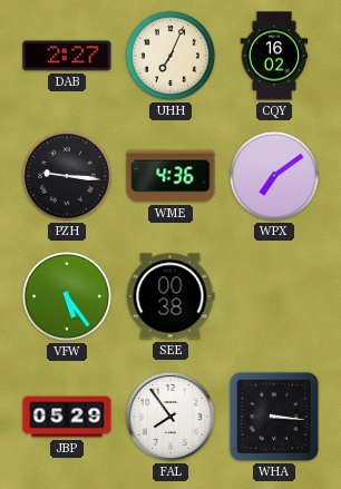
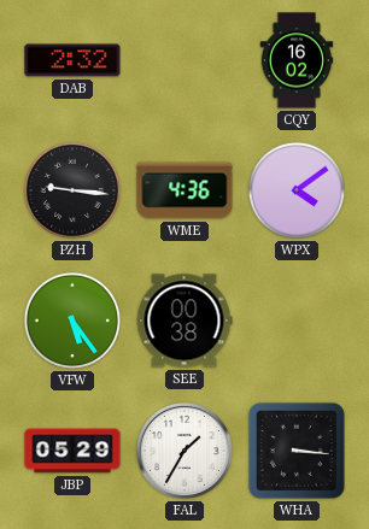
DAB: 2:27 -> 2:32 (72, 60)
UHH: 7:04 -> none (170, 56)
WPX: 7:09 -> 4:09 (297, 190)
FAL: 7:54 -> 1:35 (184, 451)
